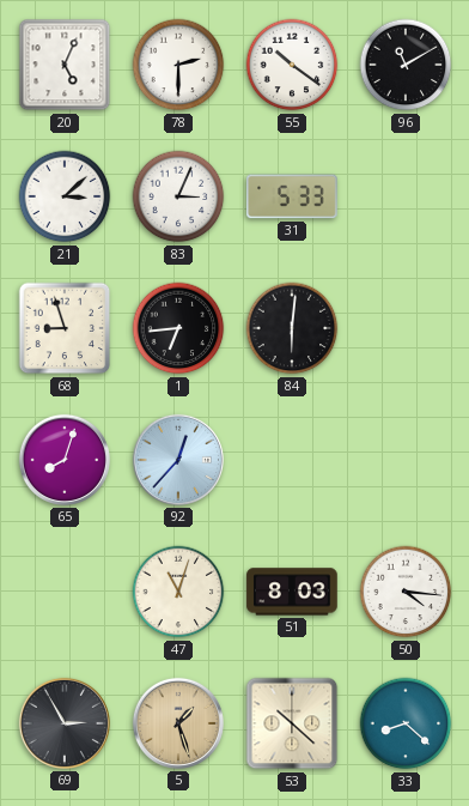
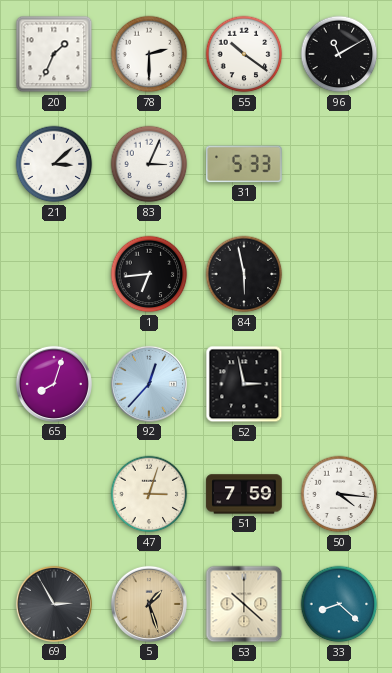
20: 5:04 -> 1:34 (54, 54)
68: 8:57 -> none (65, 328)
84: 6:01 -> 5:58 (244, 274)
52: none -> 2:58 (244, 384)
47: 11:03 -> 3:03 (149, 494)
51: 8:03 -> 7:59 (244, 494)
